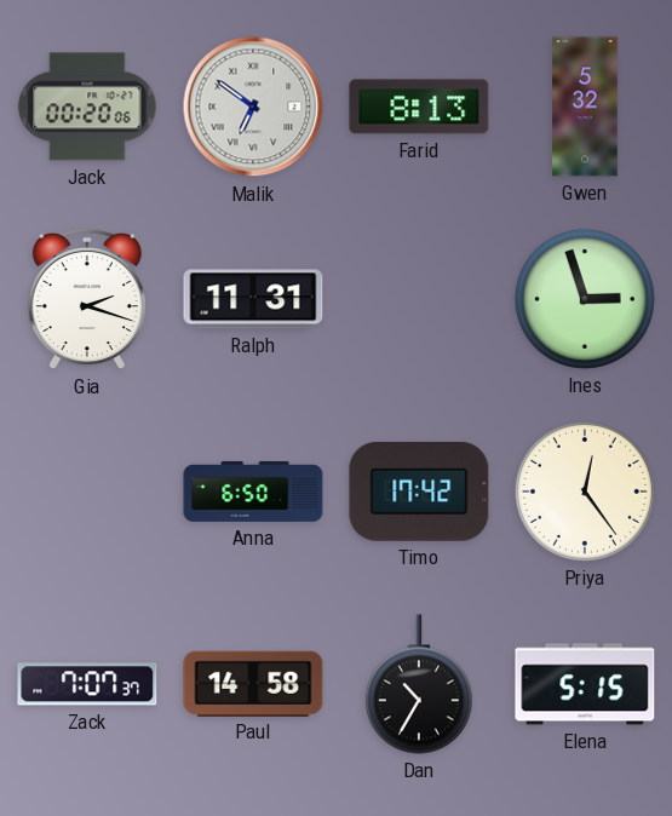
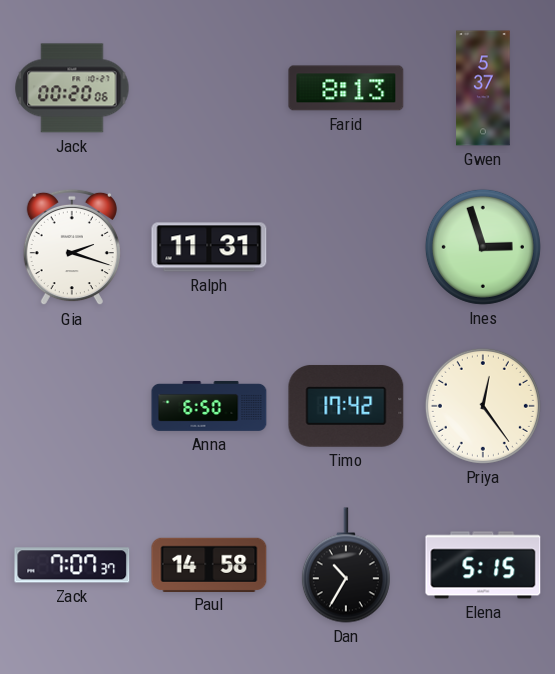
Malik: 6:51 -> none (253, 107)
Gwen: 5:32 -> 5:37 (483, 88)
